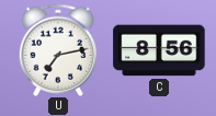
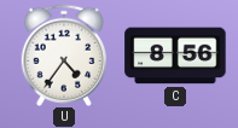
U: 7:13 -> 4:36 (64, 54)
